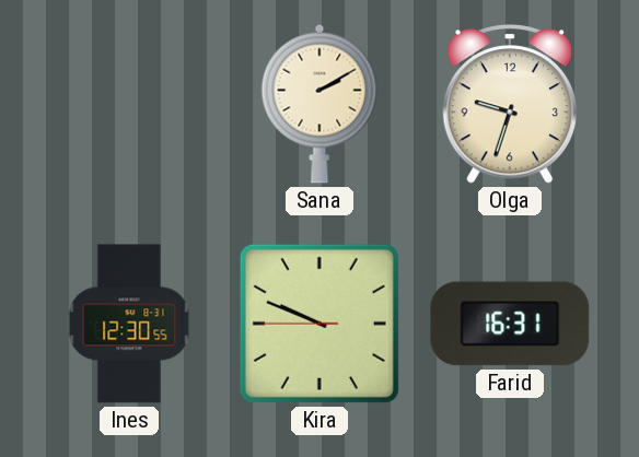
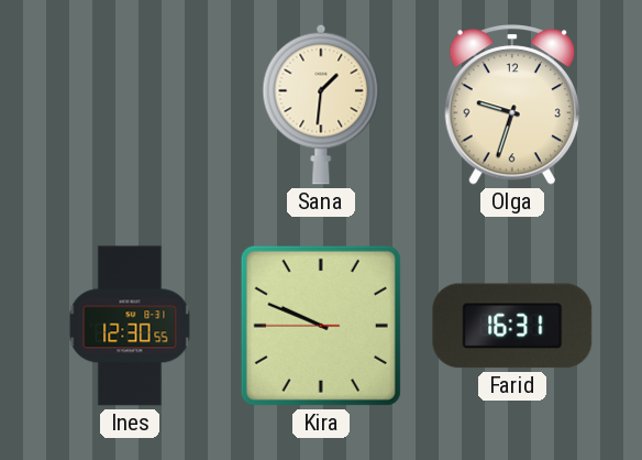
Sana: 2:10 -> 1:31 (321, 105)
